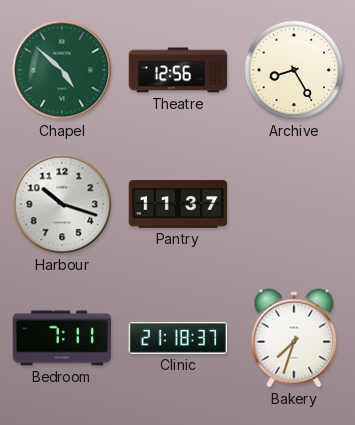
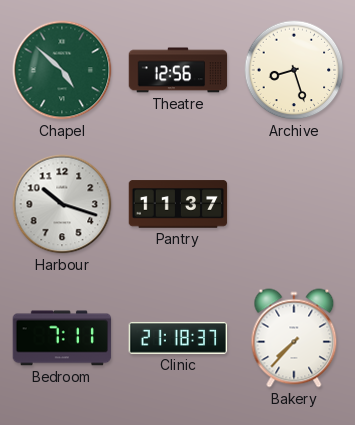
Archive: 8:25 -> 8:27 (294, 70)
Bakery: 7:33 -> 7:37 (294, 338)
